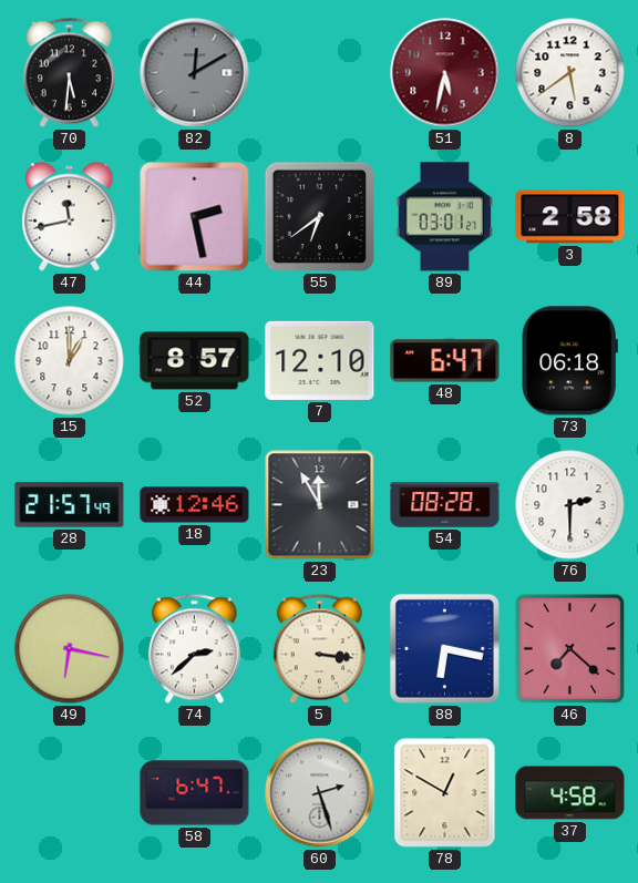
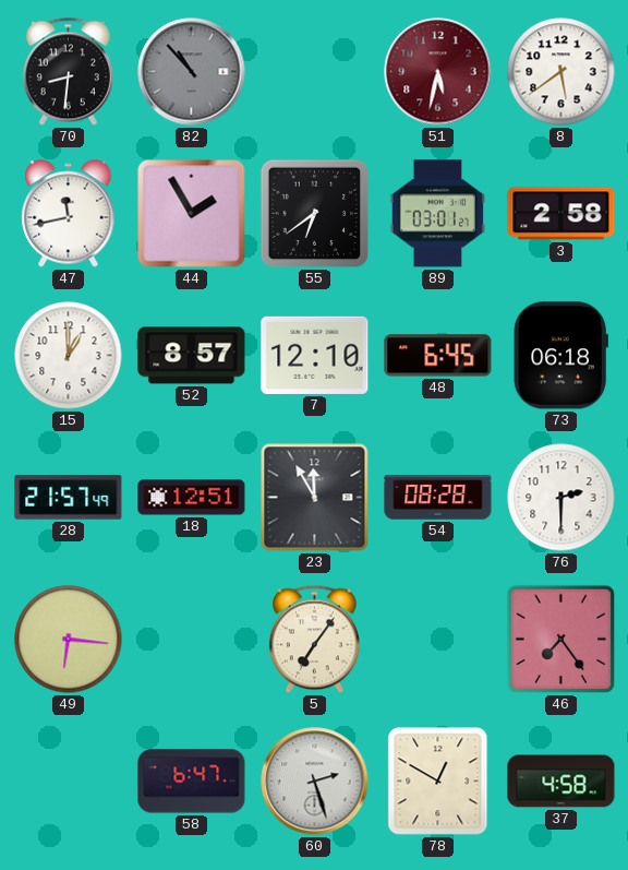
70: 5:31 -> 8:31 (68, 72)
82: 12:10 -> 10:53 (192, 72)
44: 2:28 -> 1:55 (192, 214)
48: 6:47 -> 6:45 (438, 356)
18: 12:46 -> 12:51 (192, 498)
49: 6:17 -> 6:16 (69, 640)
74: 2:38 -> none (194, 649)
5: 3:16 -> 7:06 (314, 640)
88: 6:17 -> none (444, 648)
46: 7:22 -> 7:24 (561, 640)
